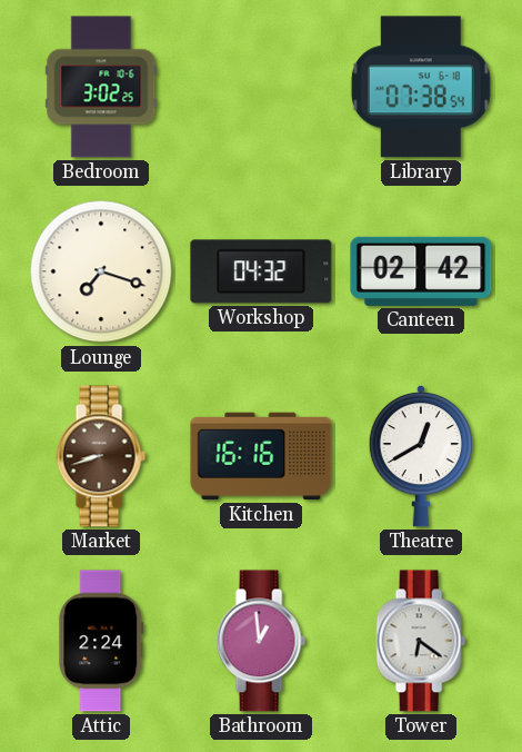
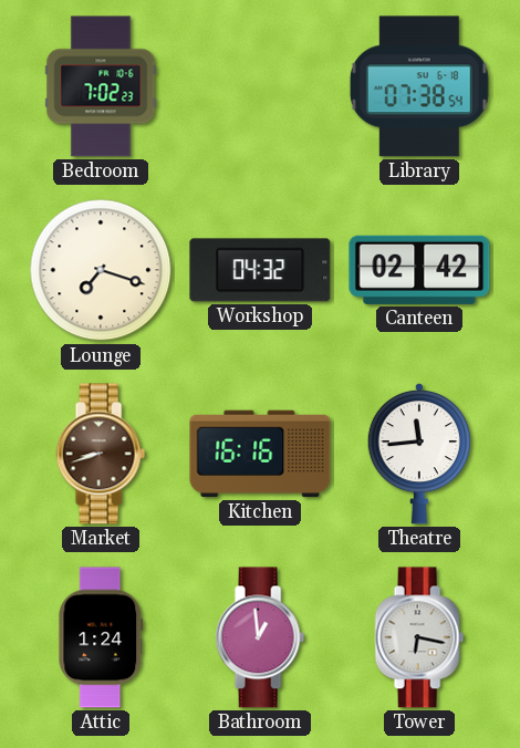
Bedroom: 3:02 -> 7:02 (101, 86)
Theatre: 12:40 -> 11:44 (418, 454)
Attic: 2:24 -> 1:24 (101, 637)
Tower: 6:21 -> 6:17 (419, 637)
